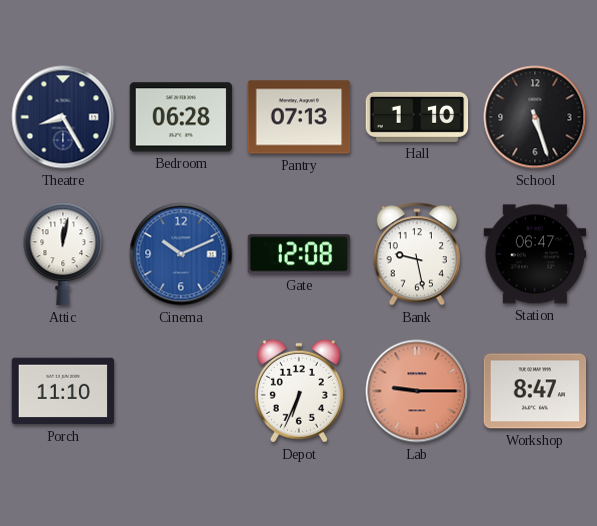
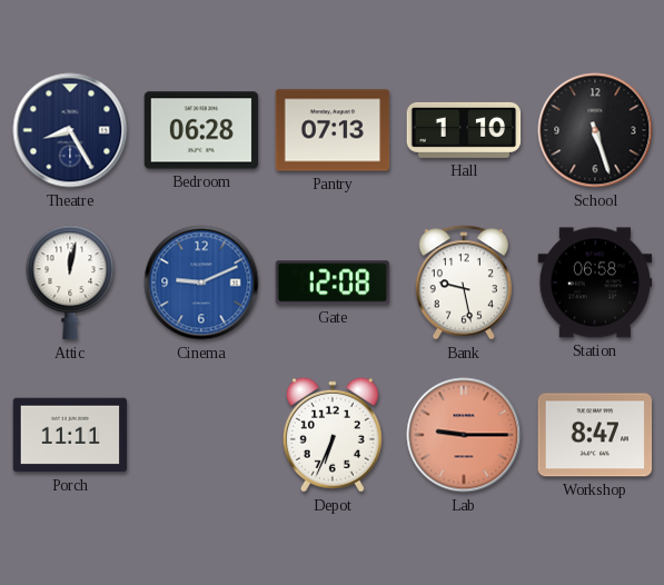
Cinema: 10:11 -> 9:11 (201, 282)
Station: 06:47 -> 06:58 (595, 282)
Porch: 11:10 -> 11:11 (70, 435)
